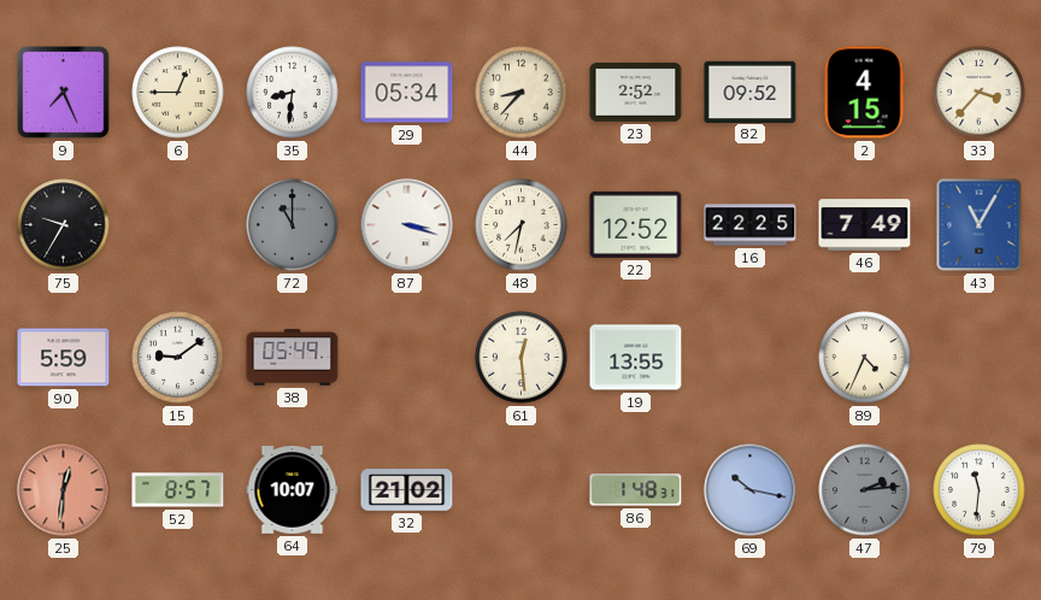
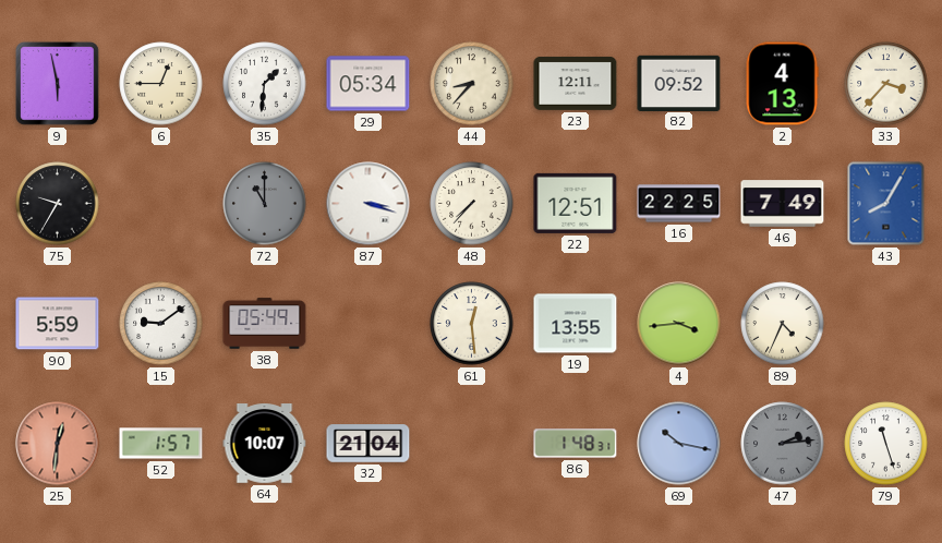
9: 7:26 -> 5:58 (58, 84)
35: 8:31 -> 1:31 (265, 84)
23: 2:52 -> 12:11 (576, 84)
2: 4:15 -> 4:13 (782, 84)
48: 7:32 -> 7:37 (472, 204)
22: 12:52 -> 12:51 (576, 203)
43: 11:05 -> 8:05 (886, 204)
4: none -> 3:44 (679, 324)
52: 8:57 -> 1:57 (161, 444)
32: 21:02 -> 21:04 (369, 444)
79: 11:31 -> 11:27 (886, 444)
